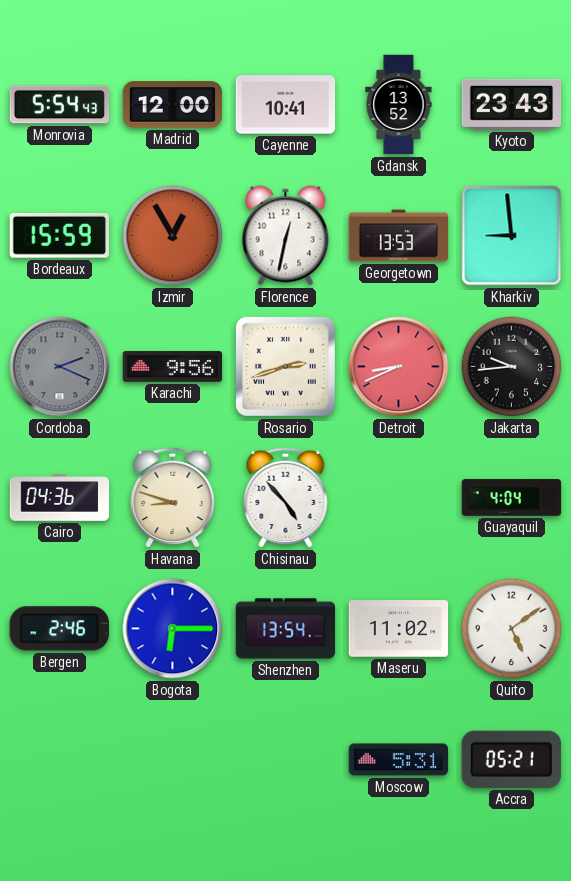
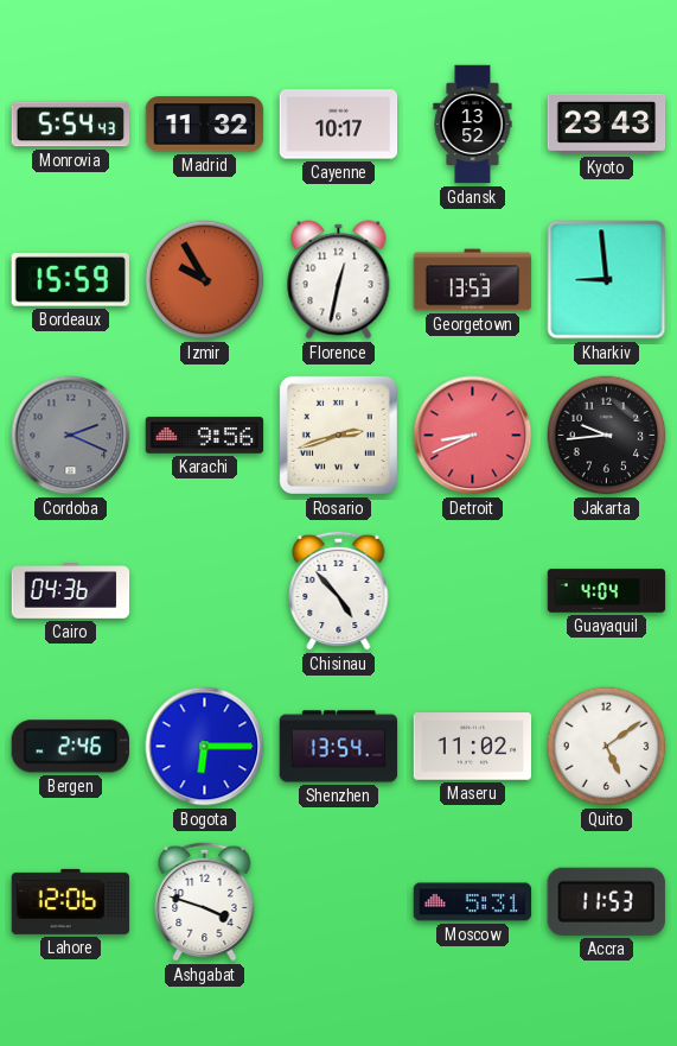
Madrid: 12:00 -> 11:32 (205, 125)
Cayenne: 10:41 -> 10:17 (339, 125)
Izmir: 12:55 -> 9:55 (205, 280)
Havana: 8:48 -> none (173, 497)
Lahore: none -> 12:06 (71, 901)
Ashgabat: none -> 3:48 (205, 901)
Accra: 05:21 -> 11:53 (606, 901)
